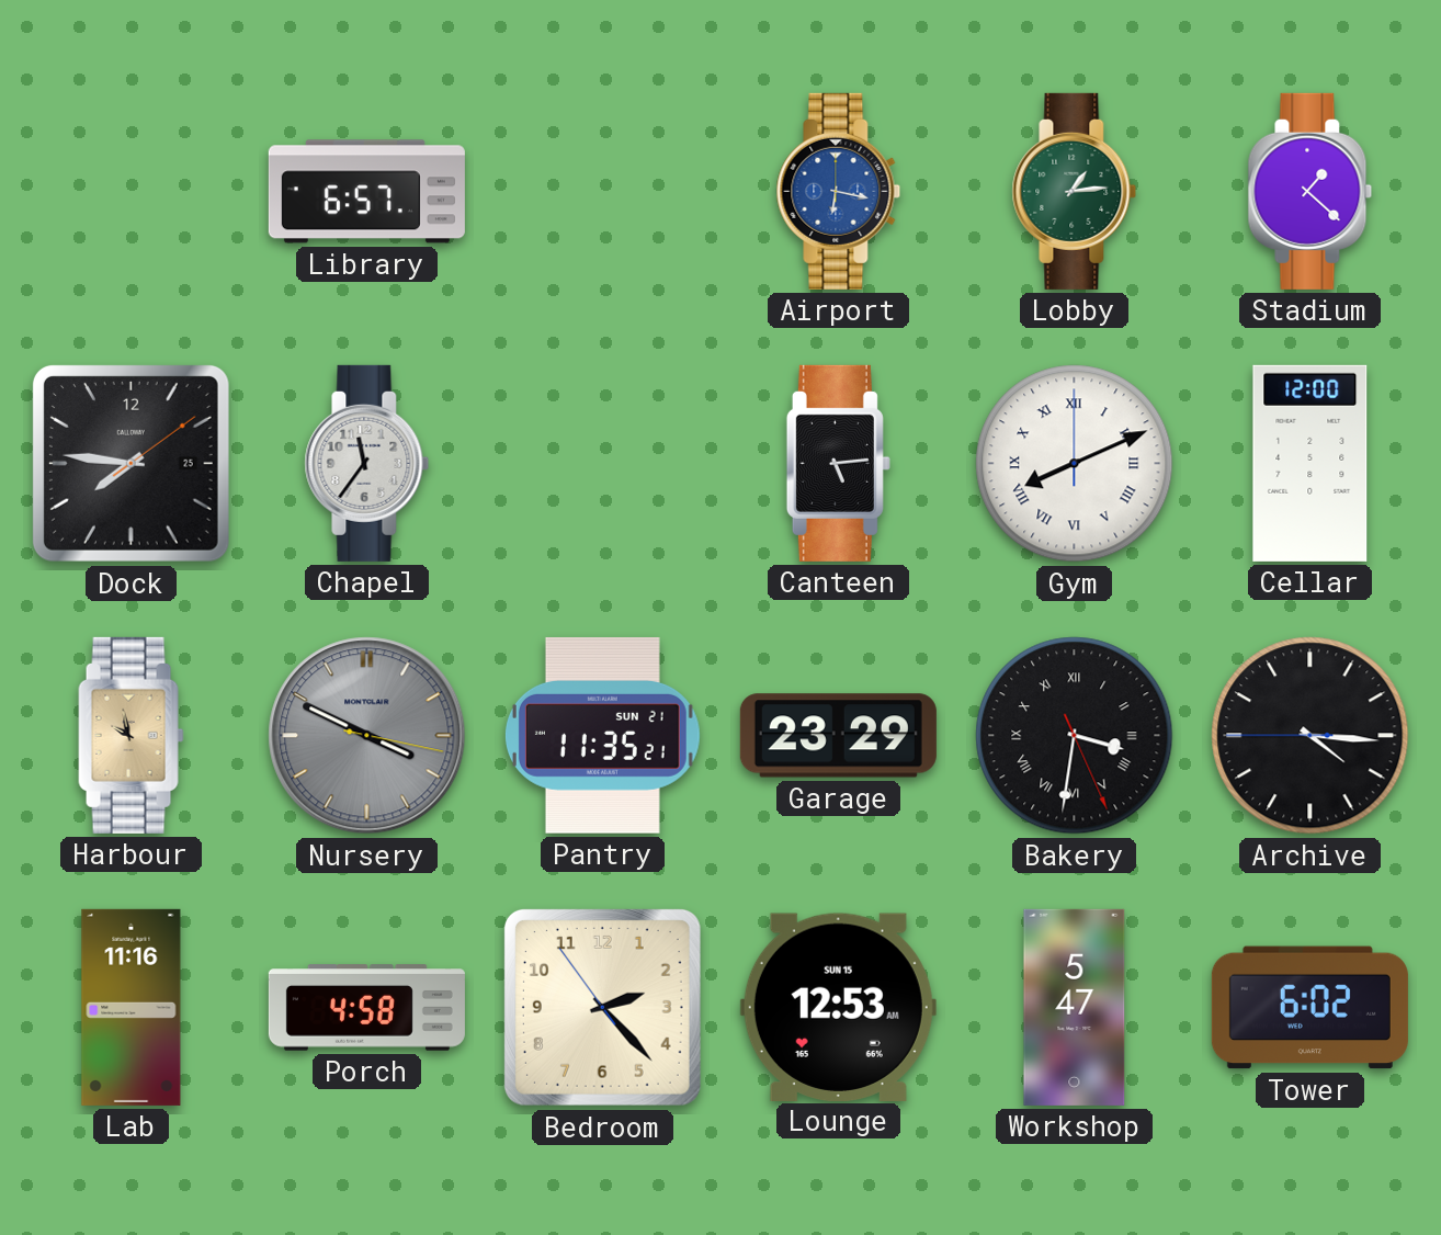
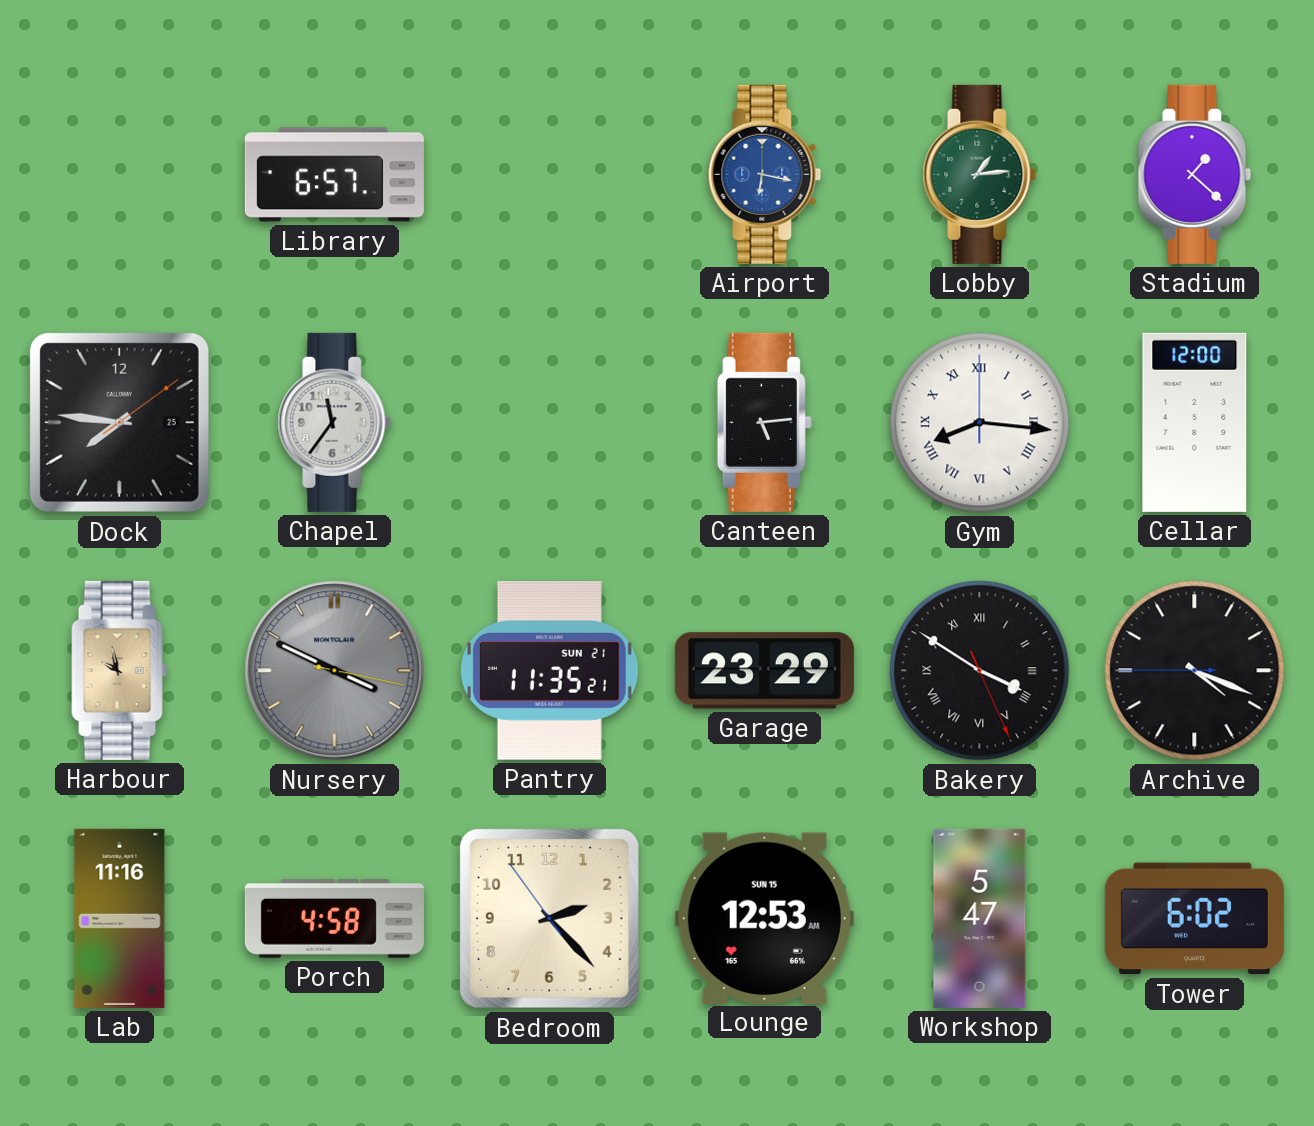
Gym: 8:11 -> 8:16 (980, 423)
Bakery: 3:31 -> 3:50 (980, 671)
Archive: 4:15 -> 4:18 (1195, 671)
